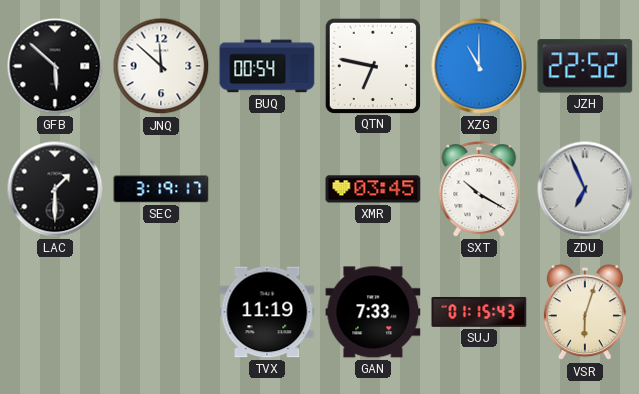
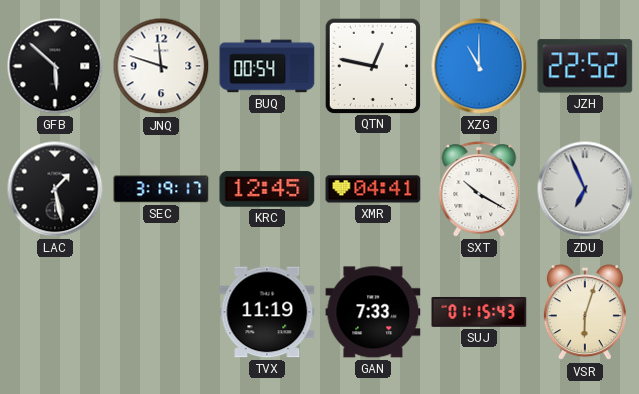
JNQ: 11:52 -> 11:48 (161, 66)
QTN: 6:47 -> 12:47 (372, 65)
LAC: 1:30 -> 1:28 (55, 189)
KRC: none -> 12:45 (267, 189)
XMR: 03:45 -> 04:41 (373, 189)
